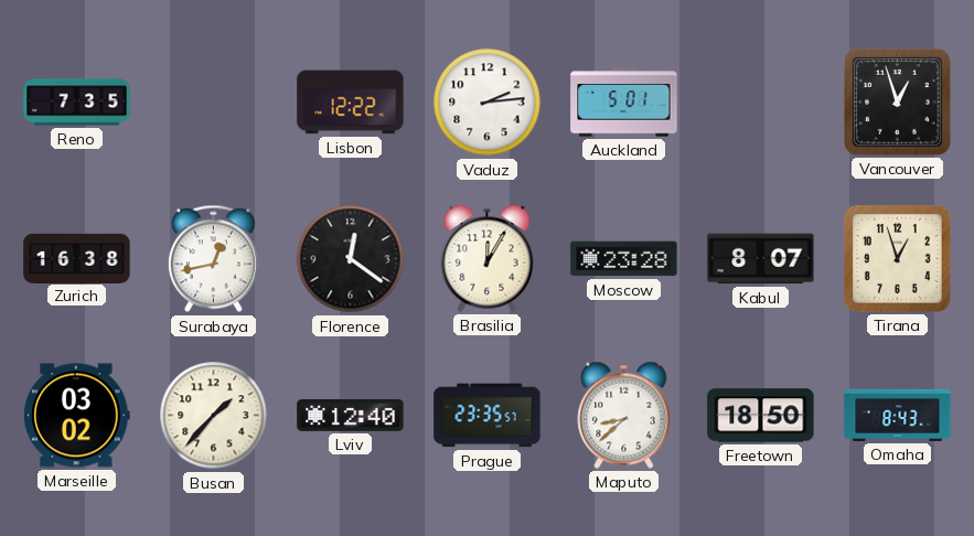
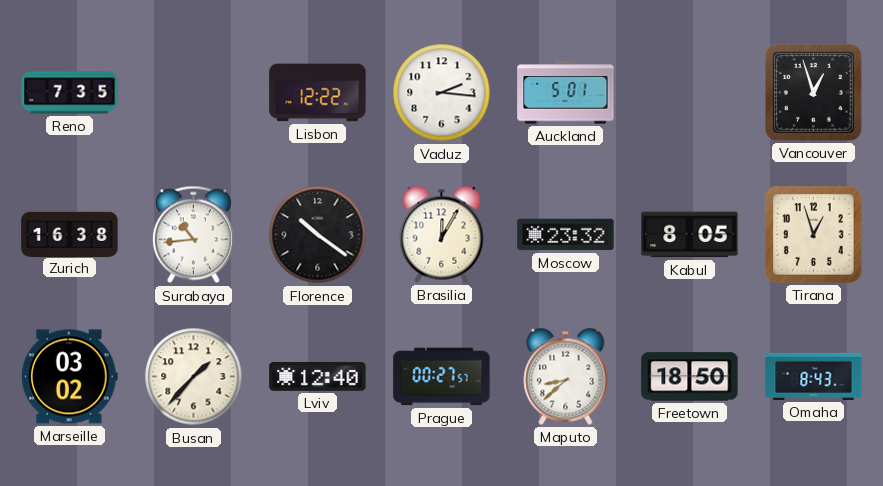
Vaduz: 2:14 -> 2:16 (442, 93)
Surabaya: 12:43 -> 10:44 (193, 235)
Florence: 12:21 -> 10:21 (318, 235)
Moscow: 23:28 -> 23:32 (566, 235)
Kabul: 8:07 -> 8:05 (690, 235)
Prague: 23:35 -> 00:27 (442, 377)
